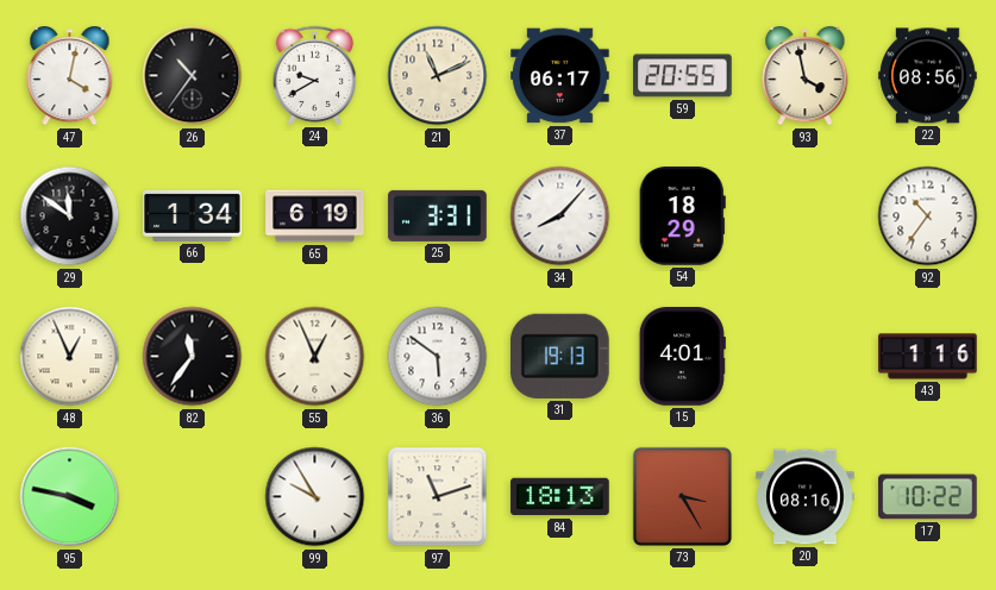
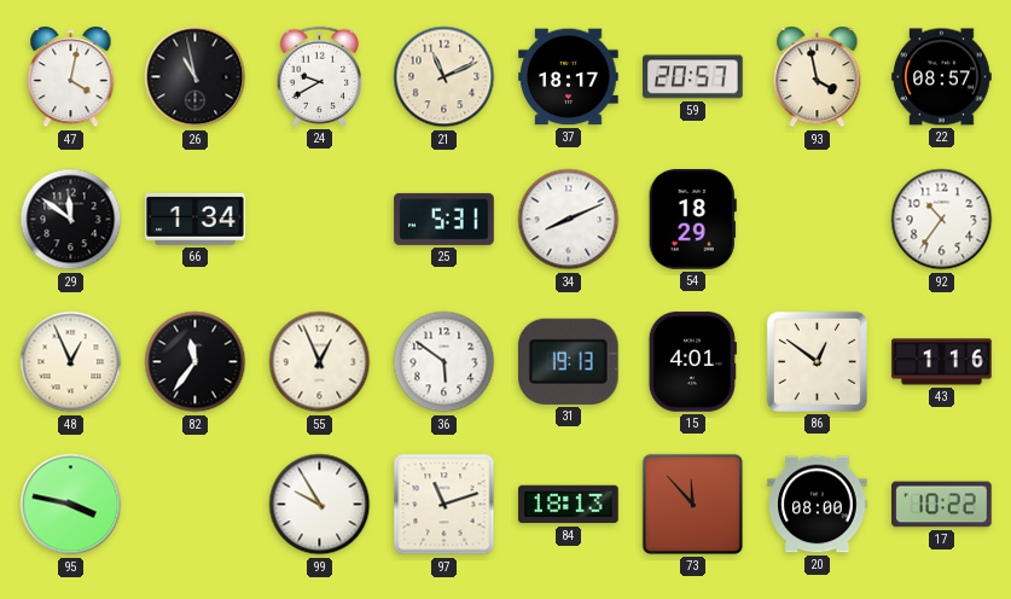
26: 10:36 -> 10:58 (196, 77)
37: 06:17 -> 18:17 (569, 77)
59: 20:55 -> 20:57 (693, 77)
22: 08:56 -> 08:57 (942, 77)
65: 6:19 -> none (315, 216)
25: 3:31 -> 5:31 (445, 219)
34: 8:07 -> 8:11 (569, 220)
86: none -> 12:51 (817, 361)
73: 3:25 -> 11:53 (692, 504)
20: 08:16 -> 08:00 (818, 505)
